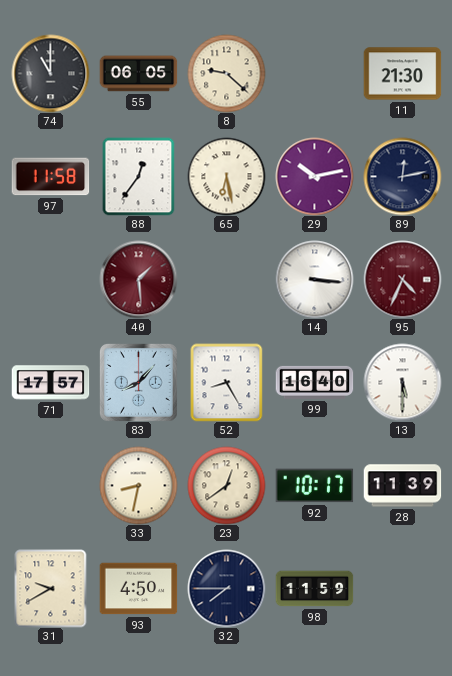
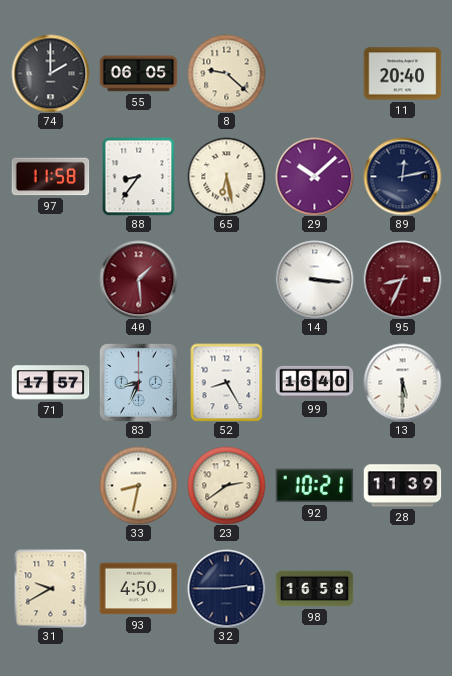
74: 11:00 -> 2:00 (50, 73)
11: 21:30 -> 20:40 (402, 74)
88: 12:36 -> 8:36 (139, 176)
29: 10:13 -> 10:08 (314, 176)
95: 4:34 -> 8:34 (402, 279)
83: 8:07 -> 8:34 (138, 382)
23: 12:39 -> 2:39 (226, 485)
92: 10:17 -> 10:21 (314, 486)
32: 7:45 -> 2:45 (226, 588)
98: 11:59 -> 16:58 (314, 589)
